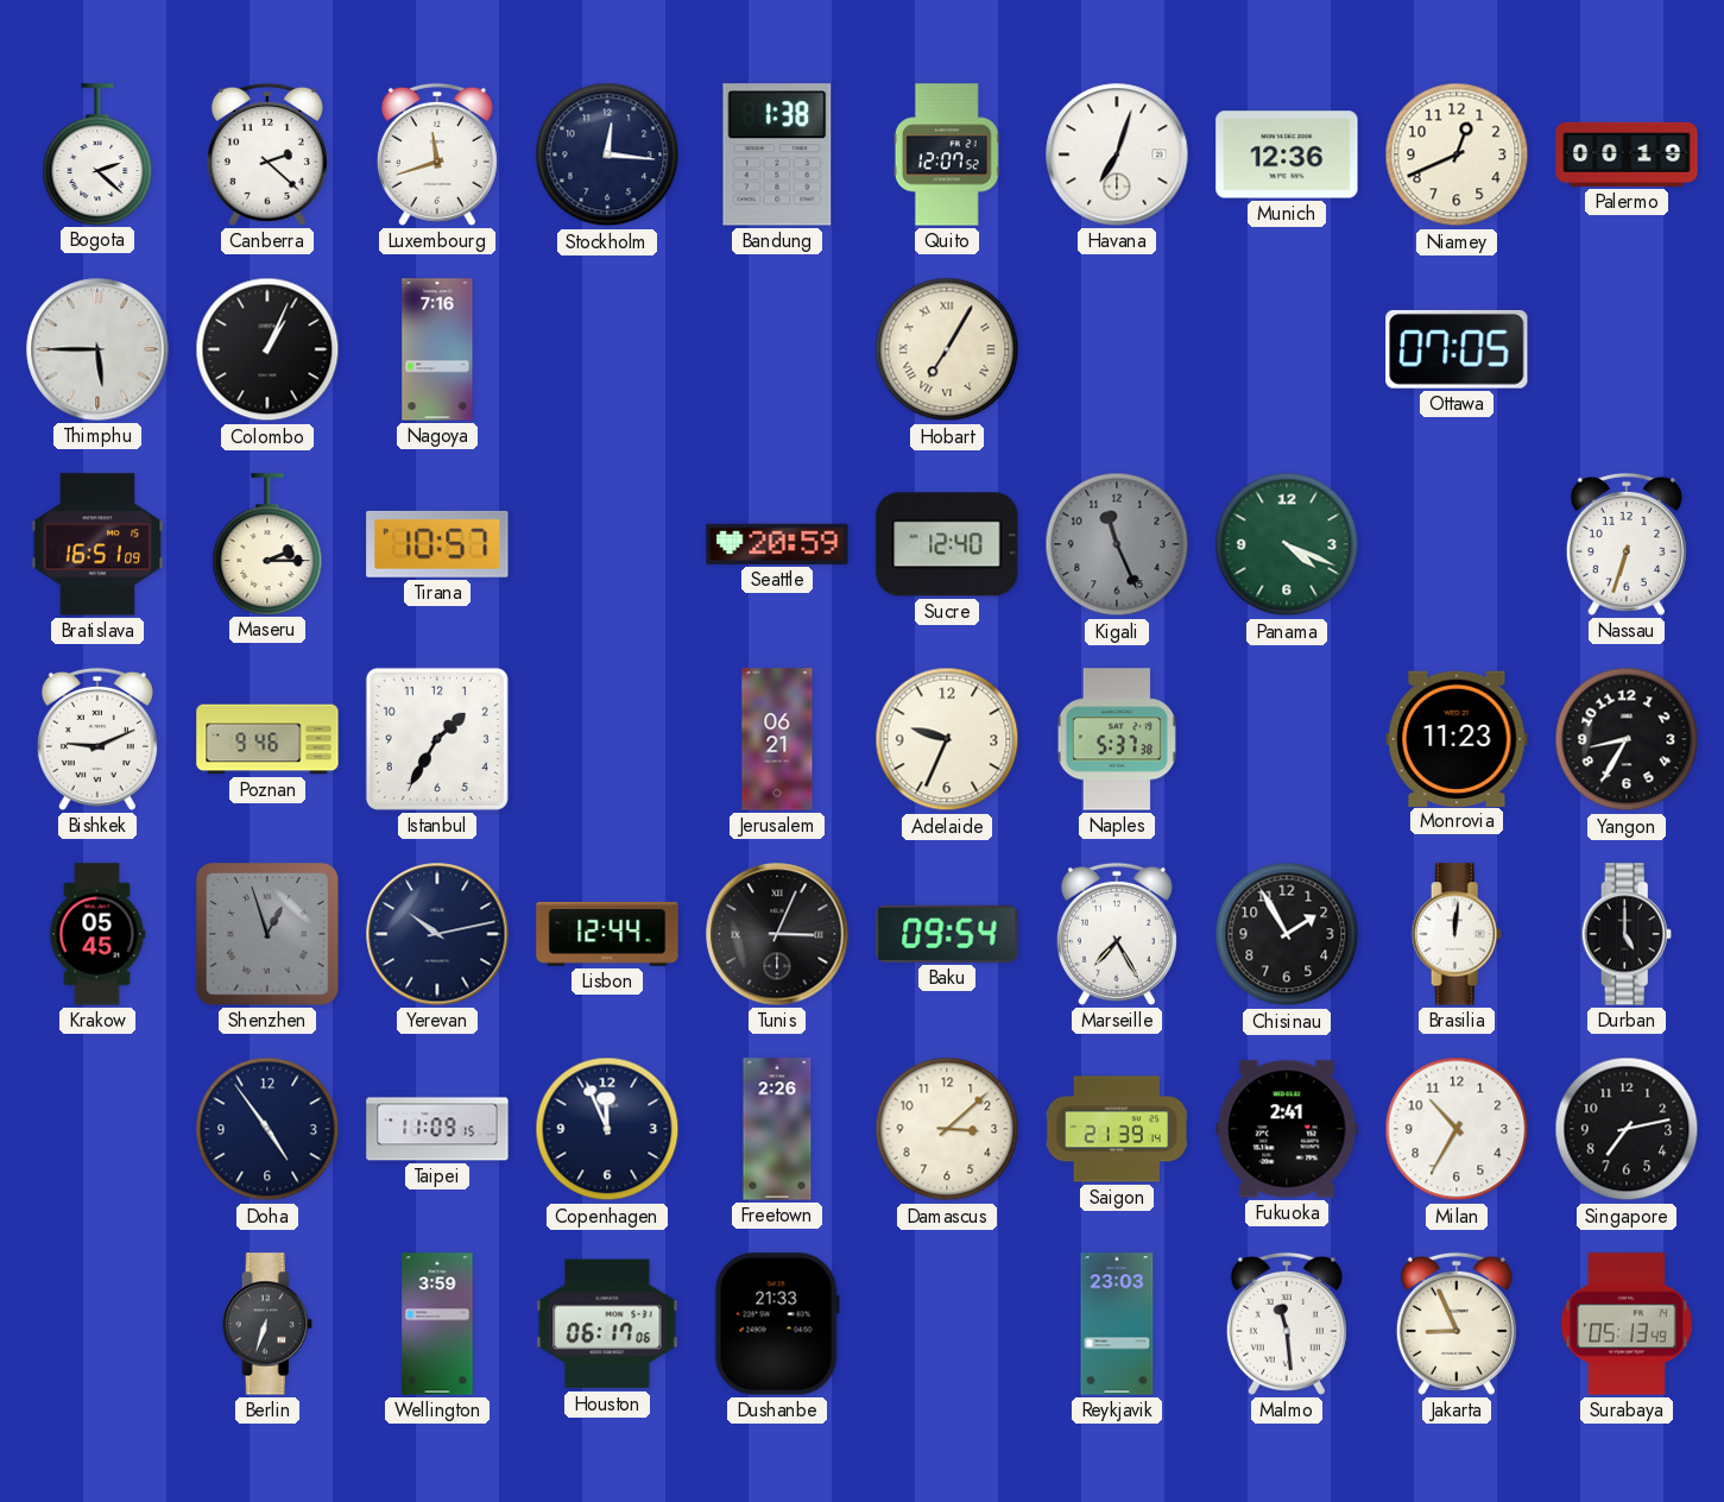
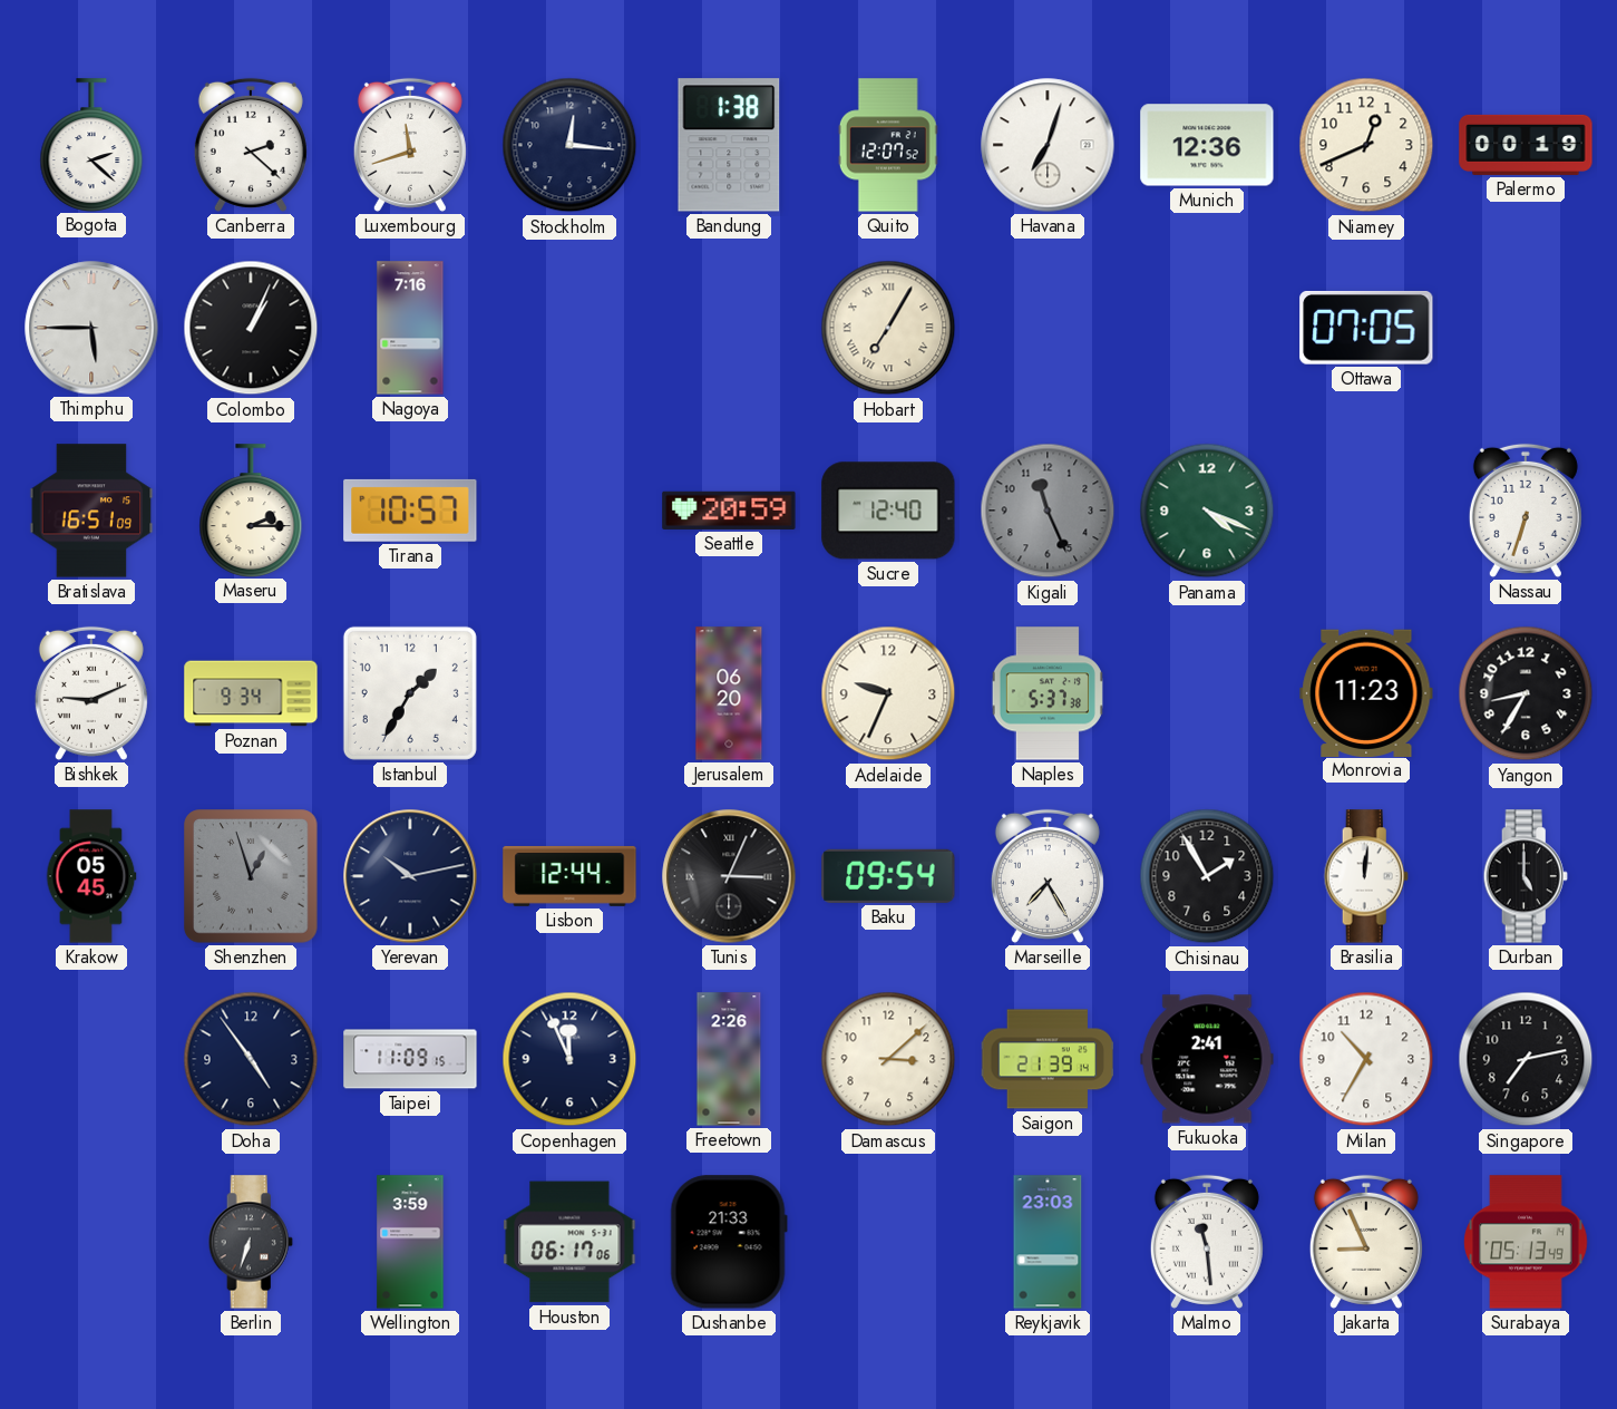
Poznan: 9:46 -> 9:34 (251, 693)
Jerusalem: 06:21 -> 06:20 (729, 693)
